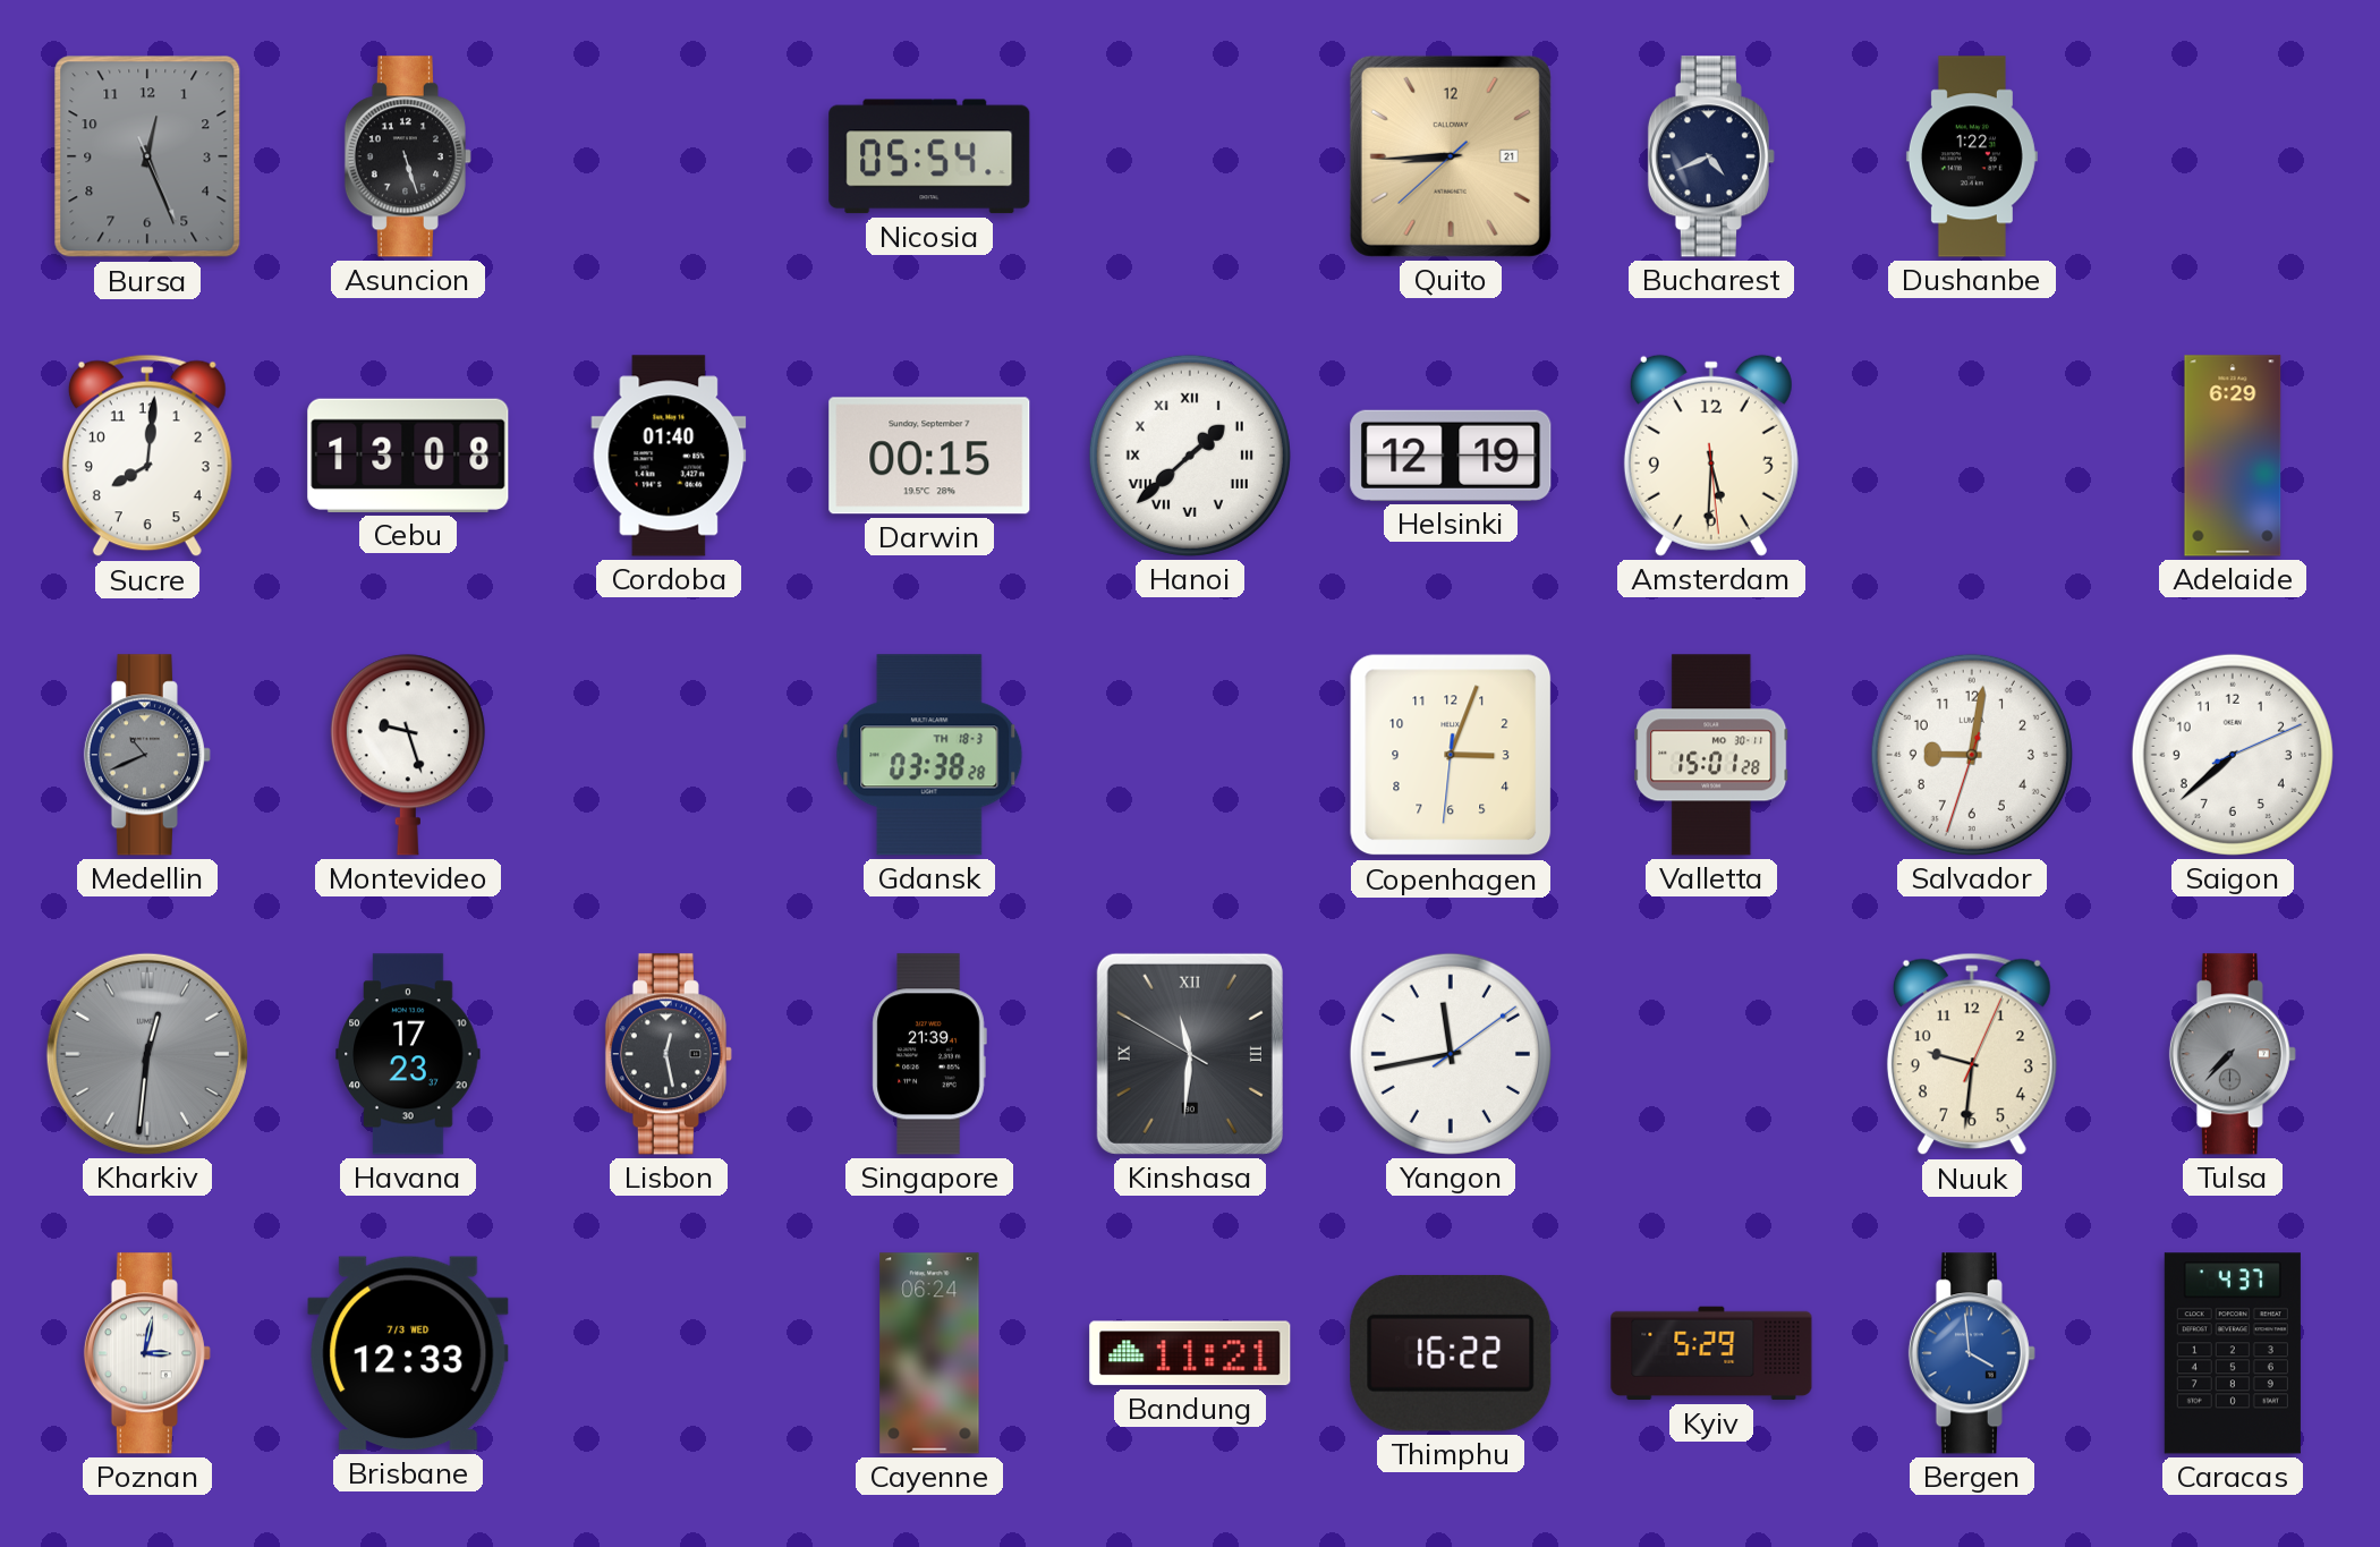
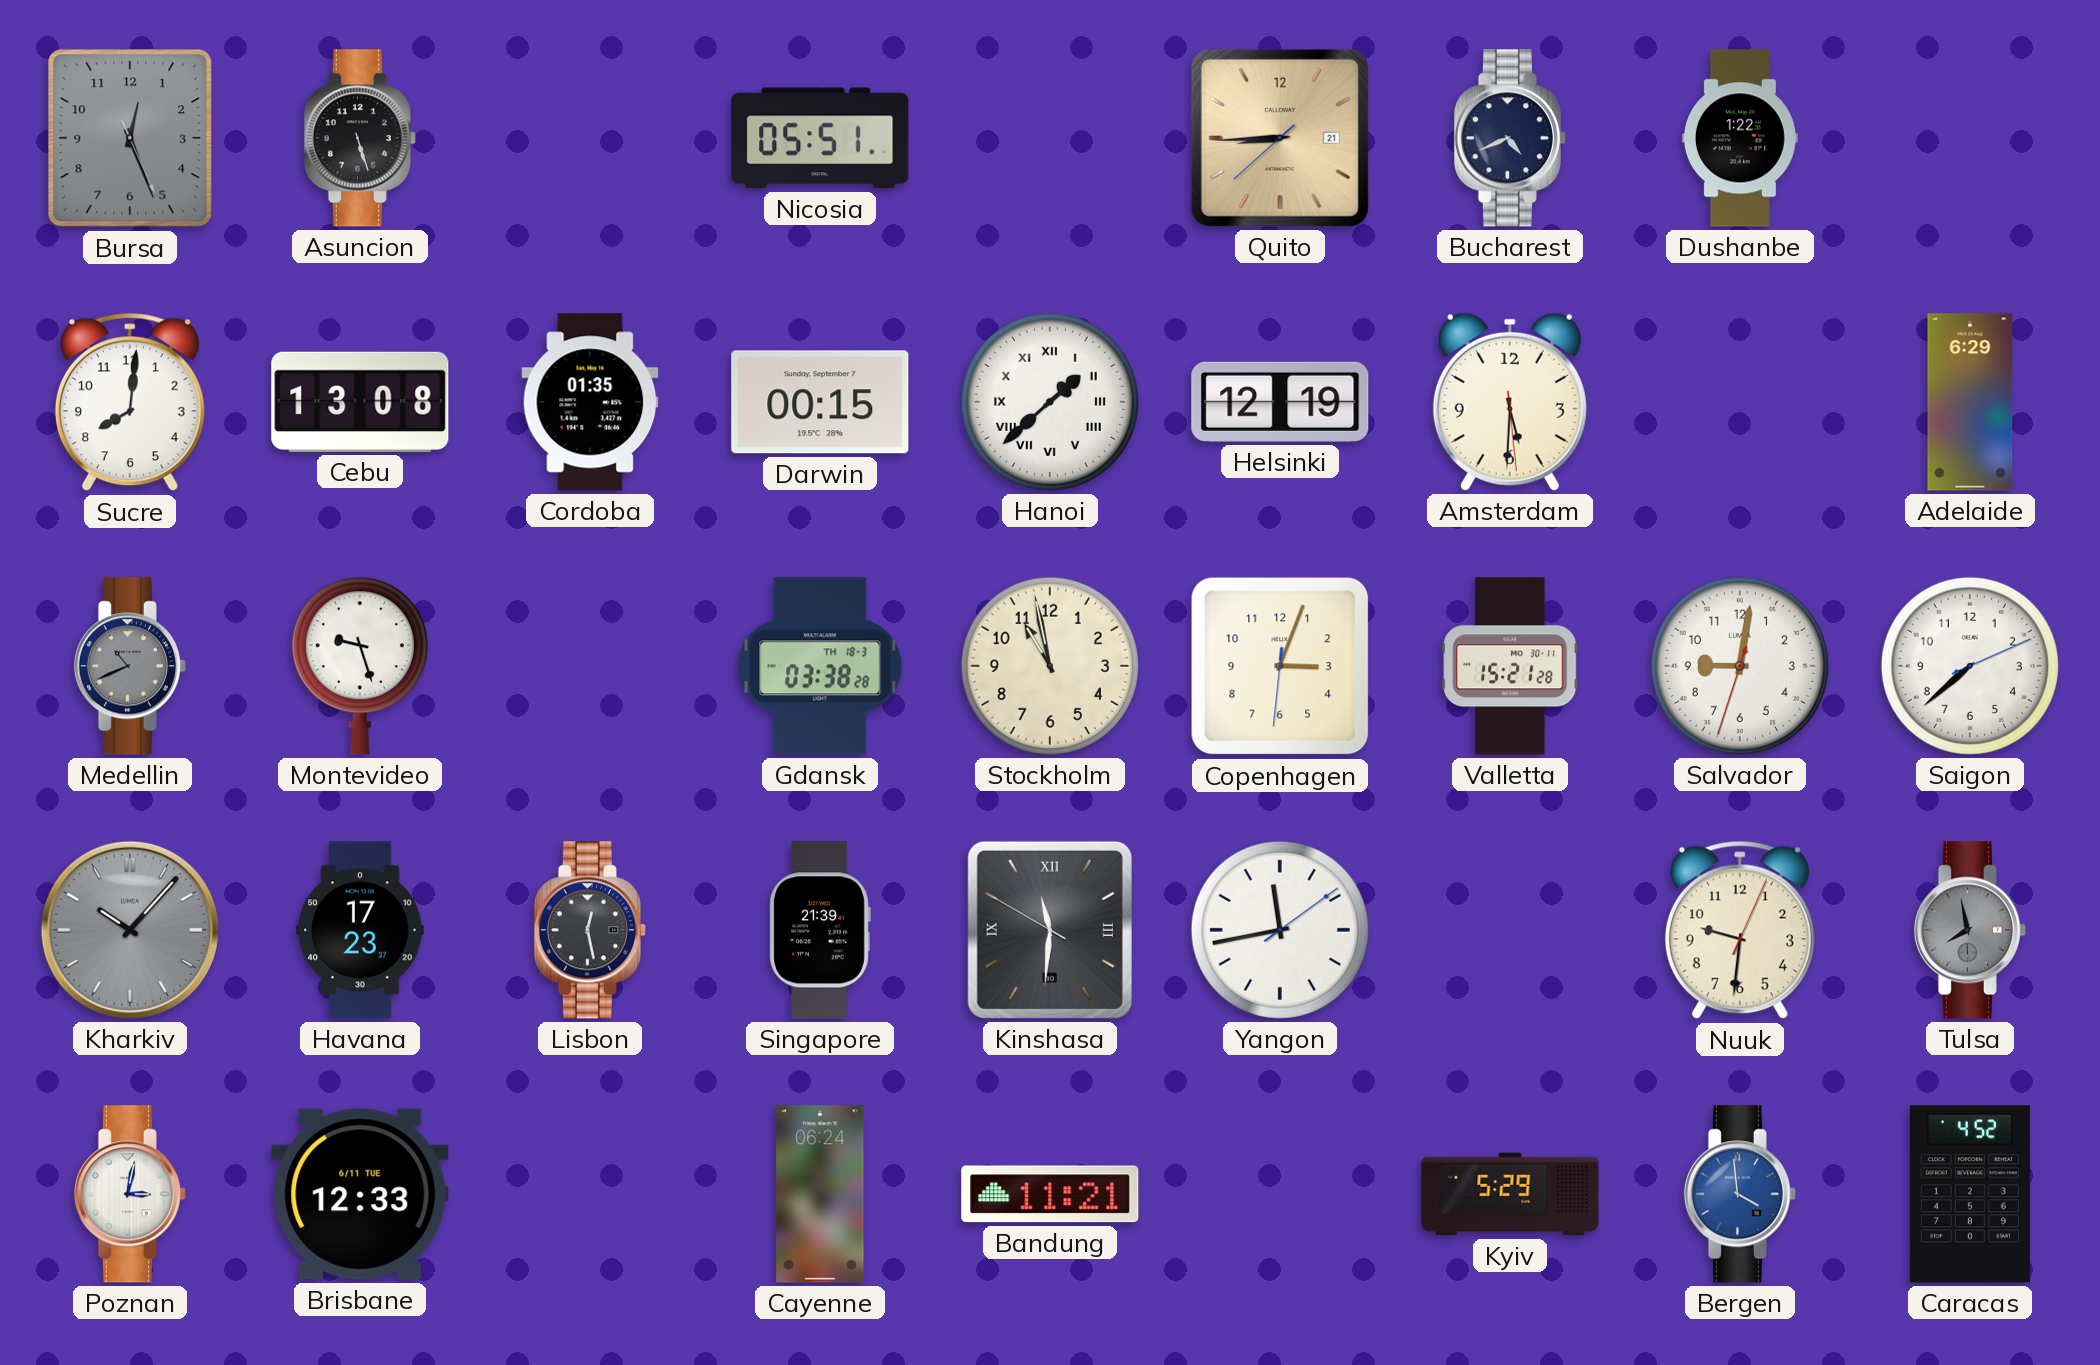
Nicosia: 05:54 -> 05:51 (820, 138)
Cordoba: 01:40 -> 01:35 (590, 402)
Stockholm: none -> 10:58 (1050, 666)
Valletta: 15:01 -> 15:21 (1510, 666)
Kharkiv: 12:31 -> 10:07 (130, 930)
Tulsa: 7:37 -> 7:58 (1970, 930)
Brisbane date: 7/3 WED -> 6/11 TUE (360, 1194)
Thimphu: 16:22 -> none (1451, 1353)
Caracas: 4:37 -> 4:52 (1970, 1194)
